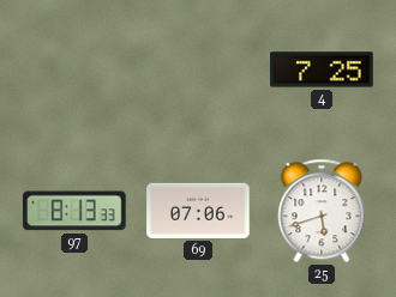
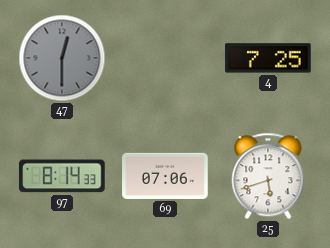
47: none -> 12:30 (62, 58)
97: 8:13 -> 8:14 (63, 176)
